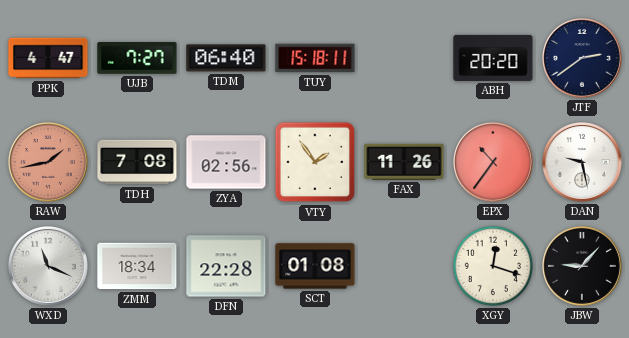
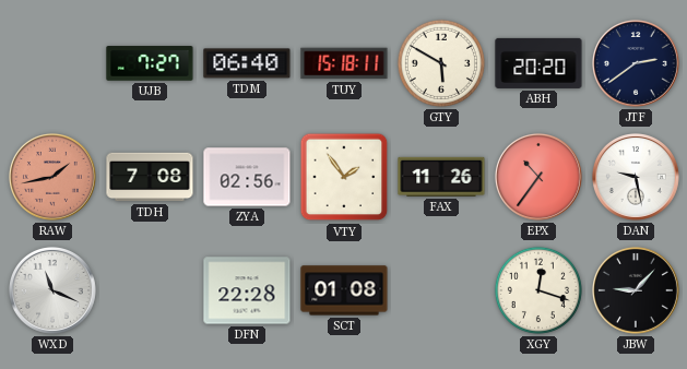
PPK: 4:47 -> none (48, 58)
GTY: none -> 5:50 (441, 63)
ZMM: 18:34 -> none (137, 266)
